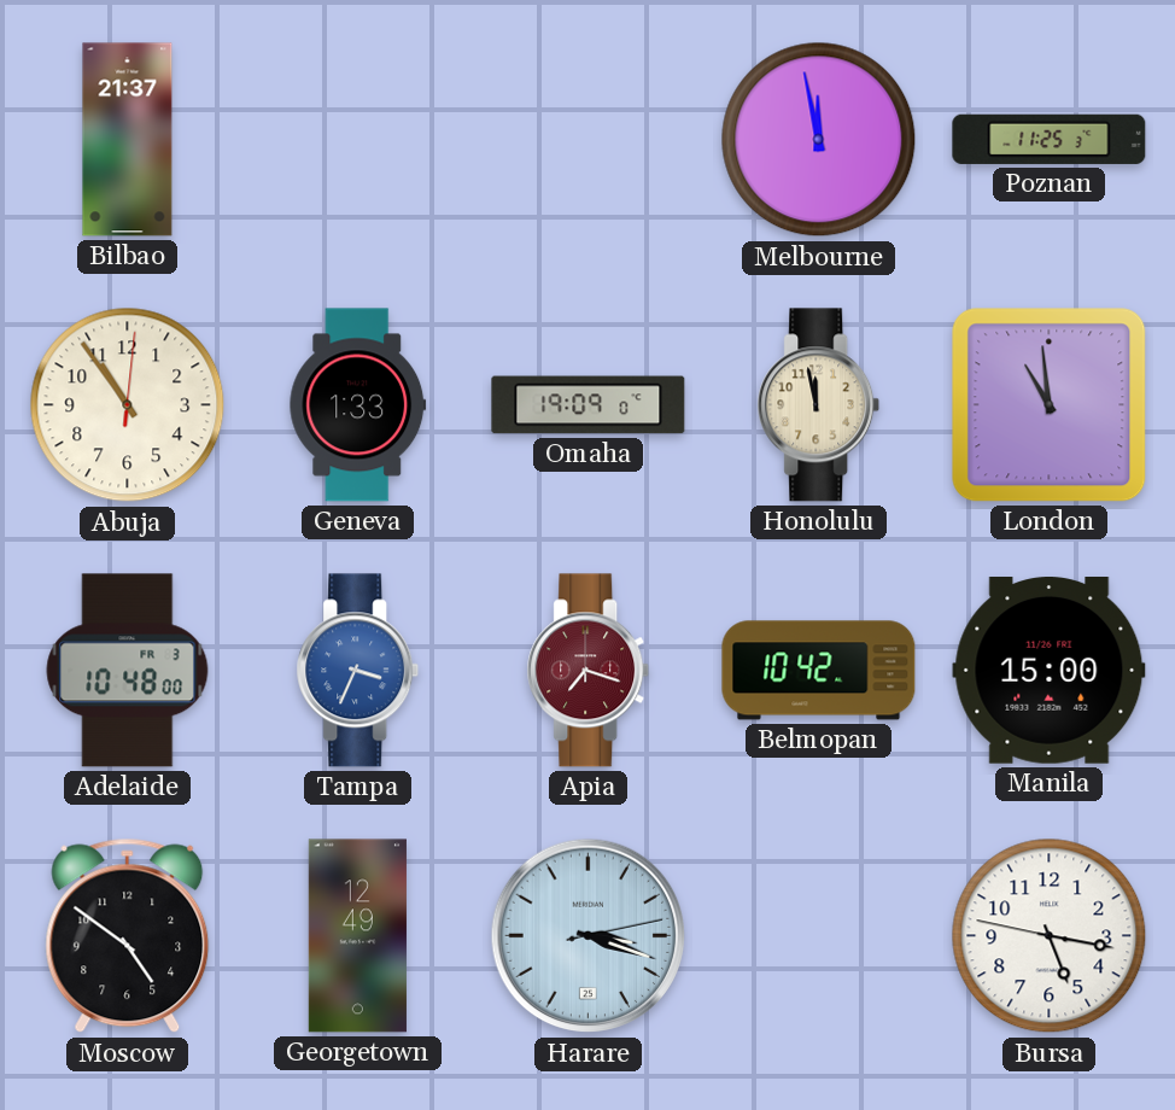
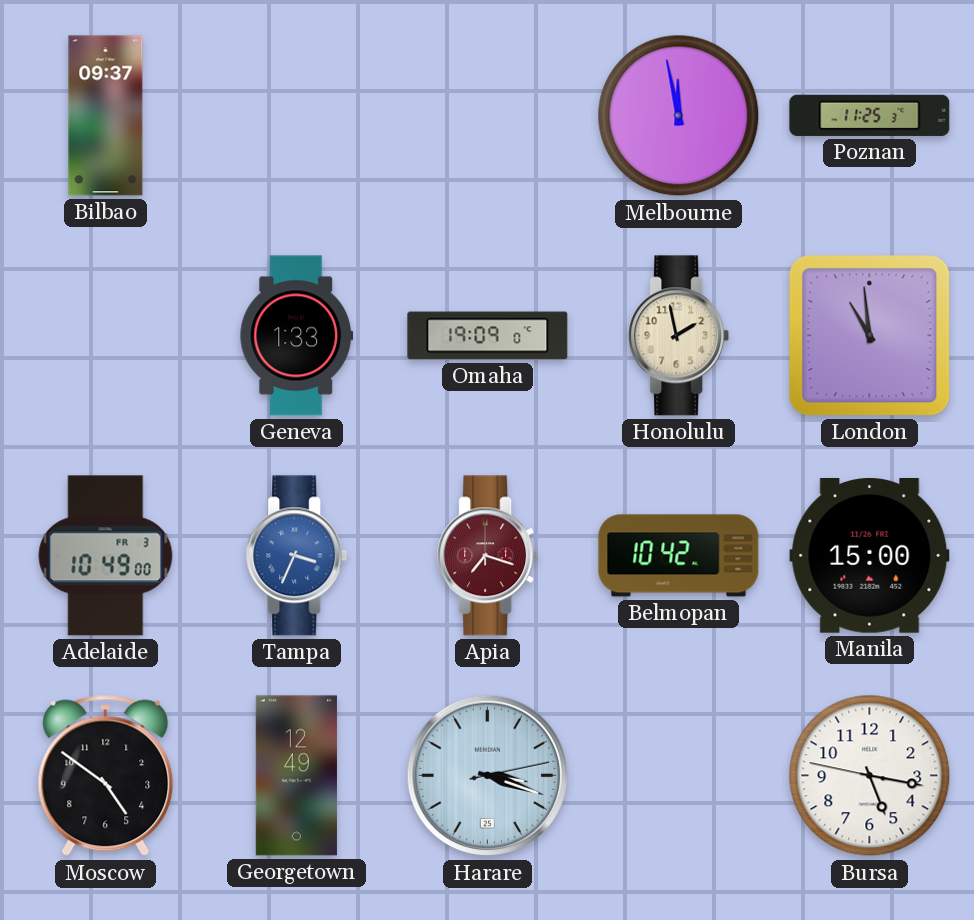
Bilbao: 21:37 -> 09:37 (106, 116)
Abuja: 10:54 -> none (128, 405)
Honolulu: 11:58 -> 1:58 (679, 336)
Adelaide: 10:48 -> 10:49 (106, 556)
